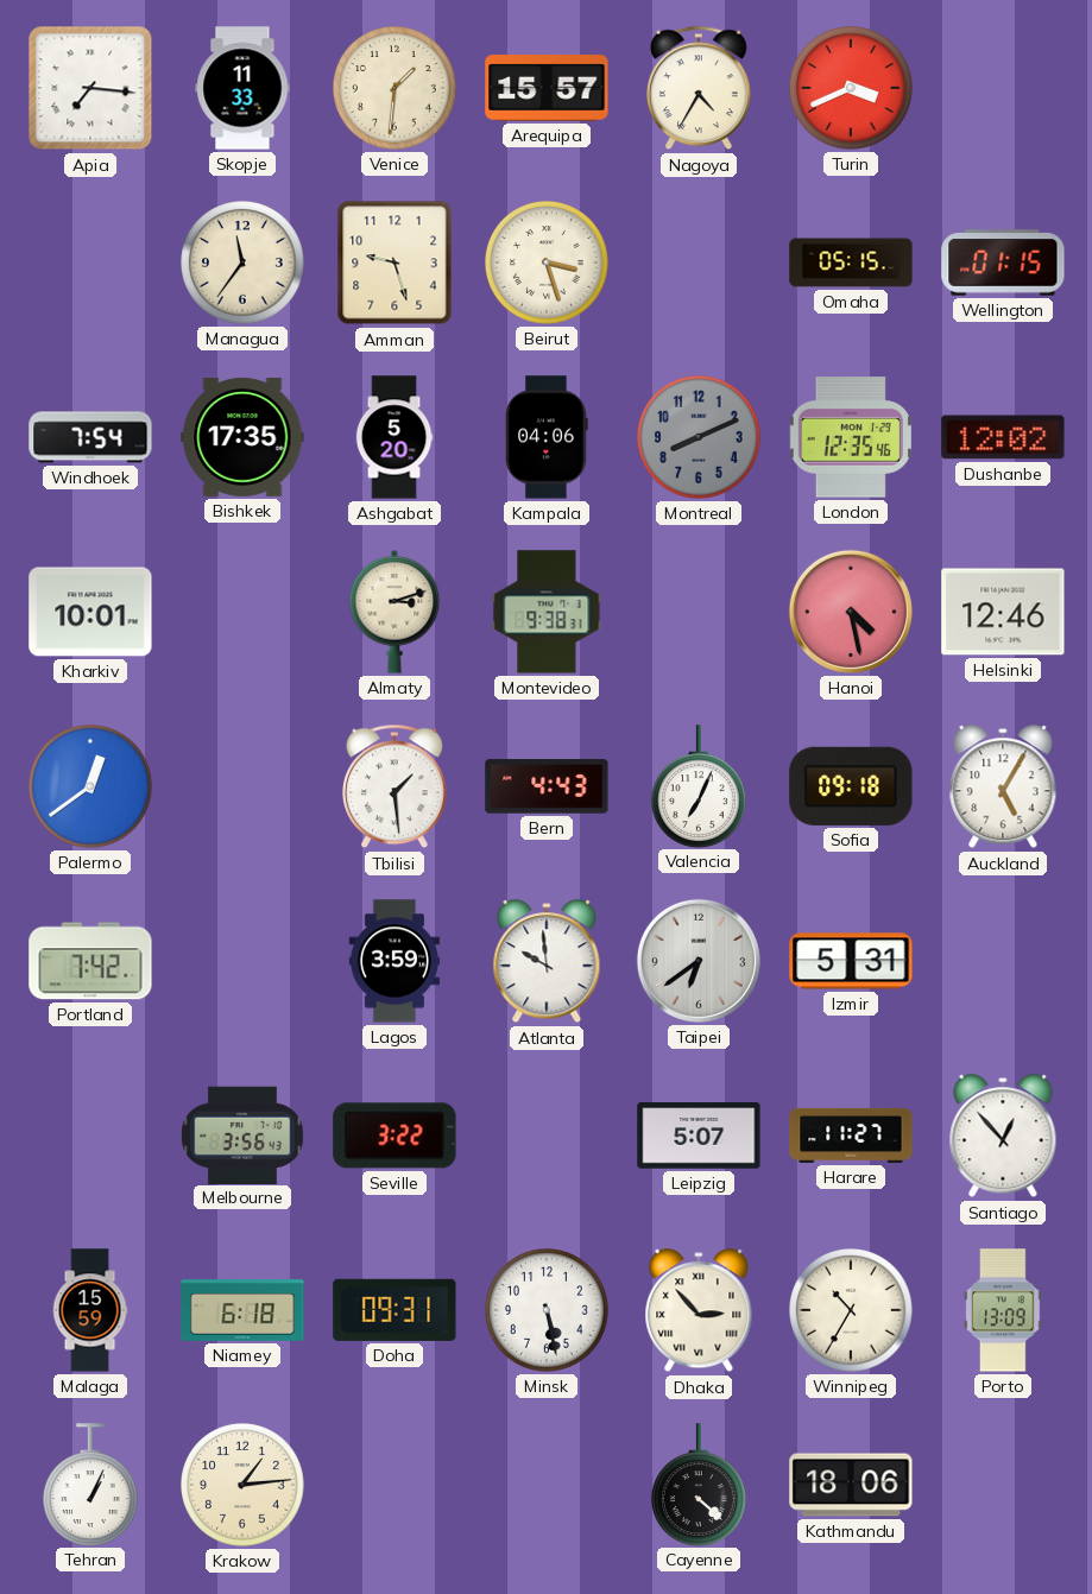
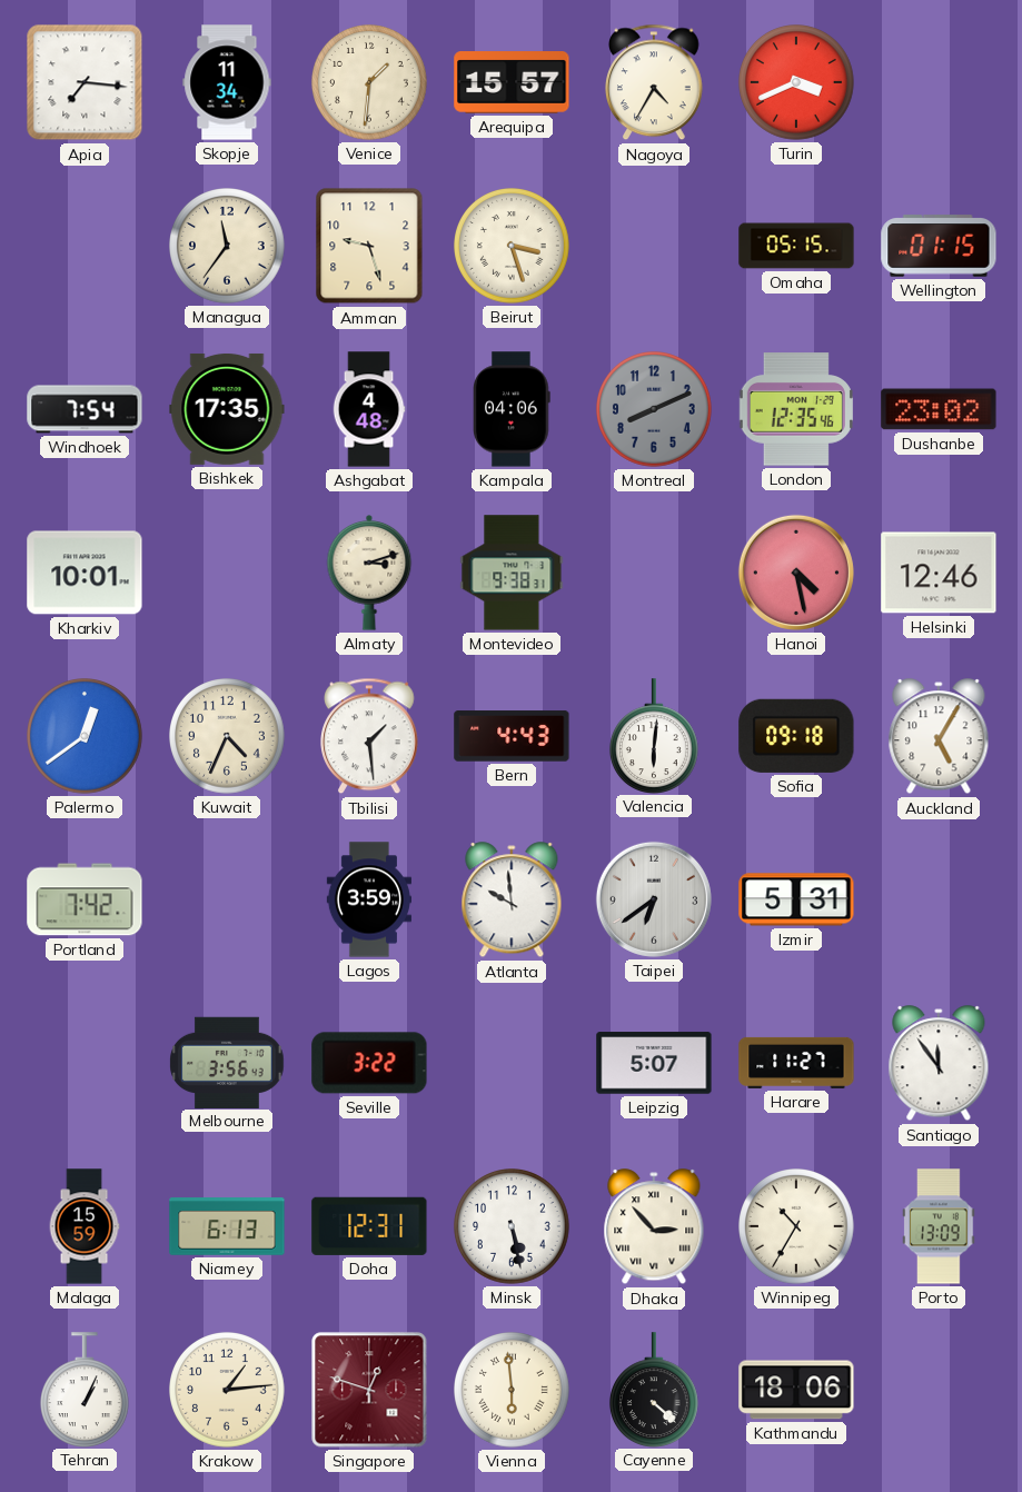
Skopje: 11:33 -> 11:34 (227, 82)
Ashgabat: 5:20 -> 4:48 (369, 409)
Dushanbe: 12:02 -> 23:02 (939, 409)
Kuwait: none -> 4:34 (228, 737)
Valencia: 7:04 -> 6:01 (654, 736)
Santiago: 12:53 -> 11:54 (939, 1064)
Niamey: 6:18 -> 6:13 (227, 1226)
Doha: 09:31 -> 12:31 (369, 1226)
Singapore: none -> 12:48 (369, 1390)
Vienna: none -> 5:59 (513, 1391)
